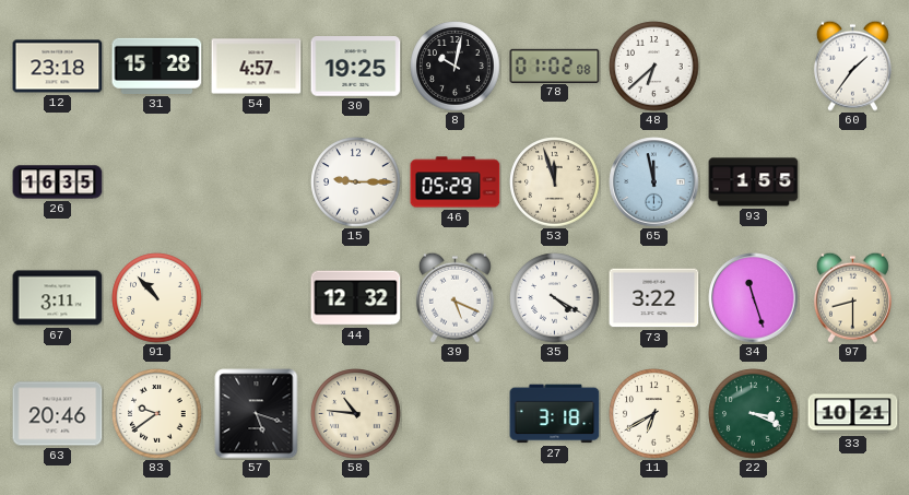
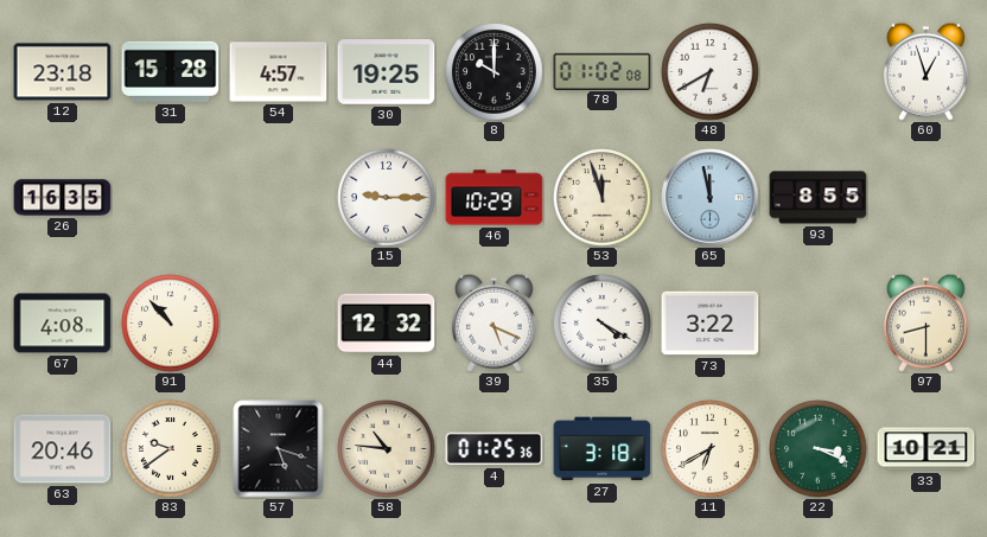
8: 10:02 -> 10:00 (495, 72)
48: 6:38 -> 6:40 (711, 72)
60: 1:36 -> 12:57 (925, 71)
46: 05:29 -> 10:29 (495, 198)
93: 1:55 -> 8:55 (819, 198)
67: 3:11 -> 4:08 (63, 324)
34: 11:27 -> none (754, 298)
4: none -> 01:25 (495, 449)
